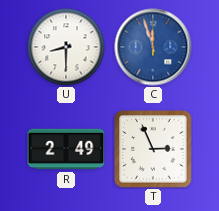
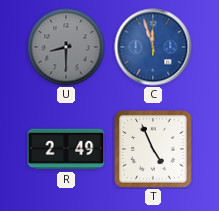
U dial: white -> grey (66, 47)
T: 2:56 -> 4:56 (153, 149)
